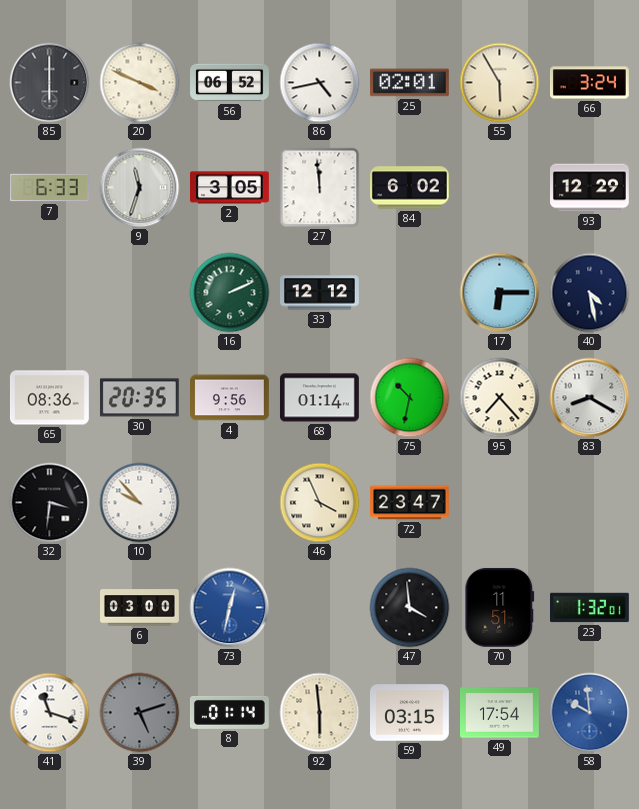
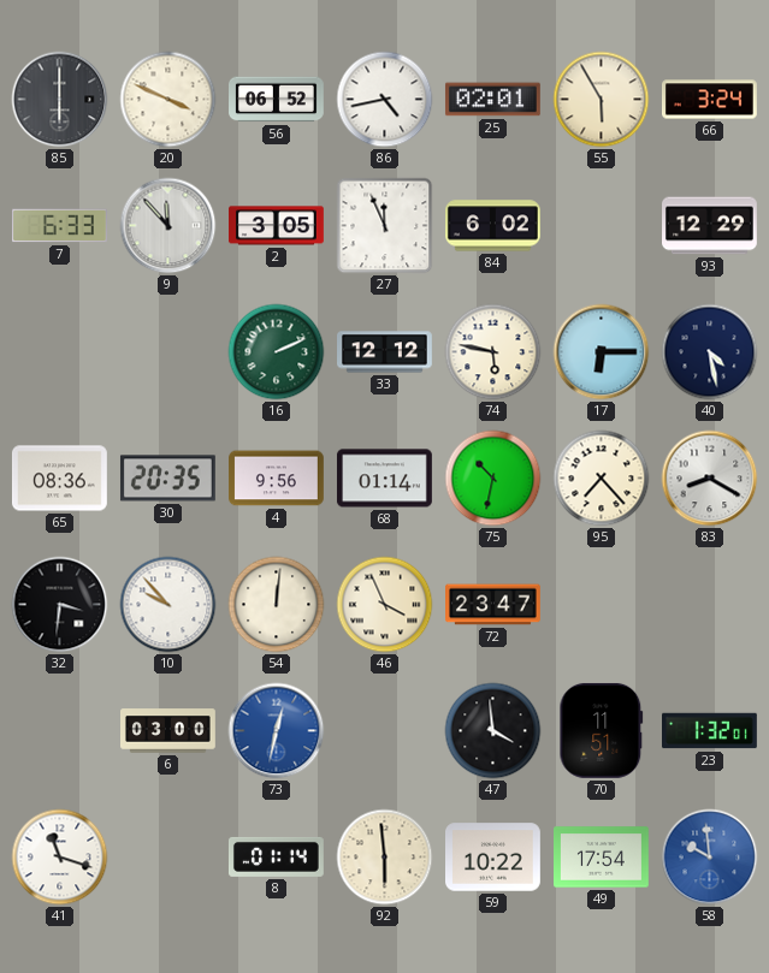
9: 11:33 -> 11:53 (168, 226)
27: 11:59 -> 11:56 (385, 226)
74: none -> 5:47 (493, 352)
54: none -> 12:01 (277, 605)
39: 5:12 -> none (140, 713)
59: 03:15 -> 10:22 (493, 858)
